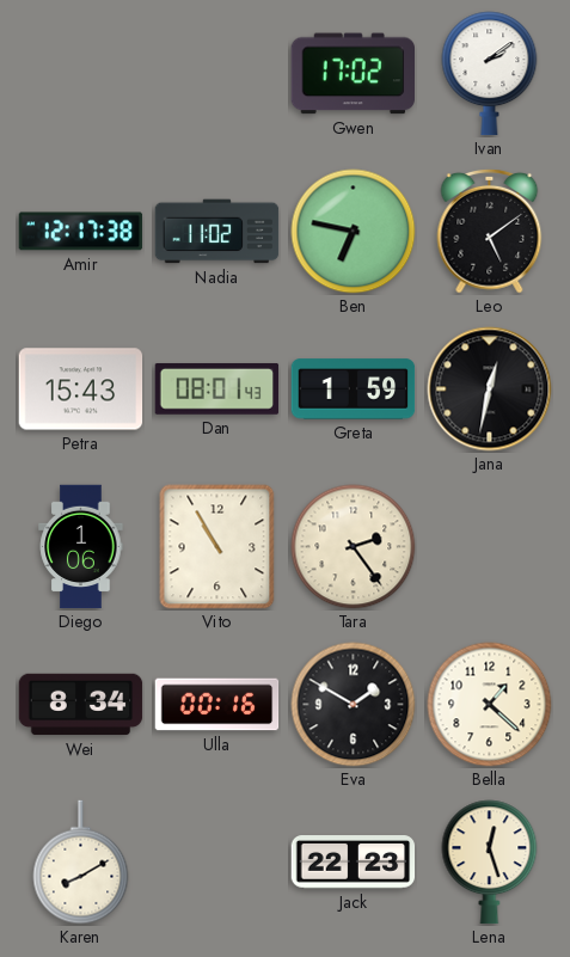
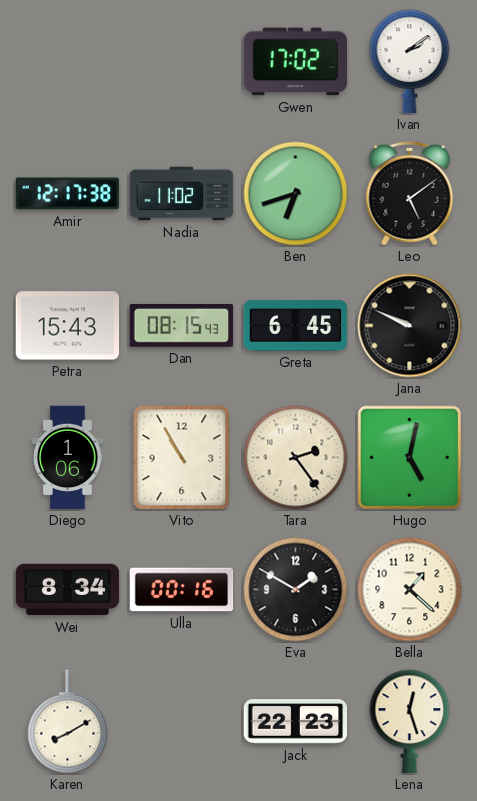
Ben: 6:47 -> 6:42 (296, 194)
Dan: 08:01 -> 08:15 (182, 325)
Greta: 1:59 -> 6:45 (296, 326)
Jana: 12:32 -> 9:49 (410, 326)
Hugo: none -> 5:02 (410, 458)
